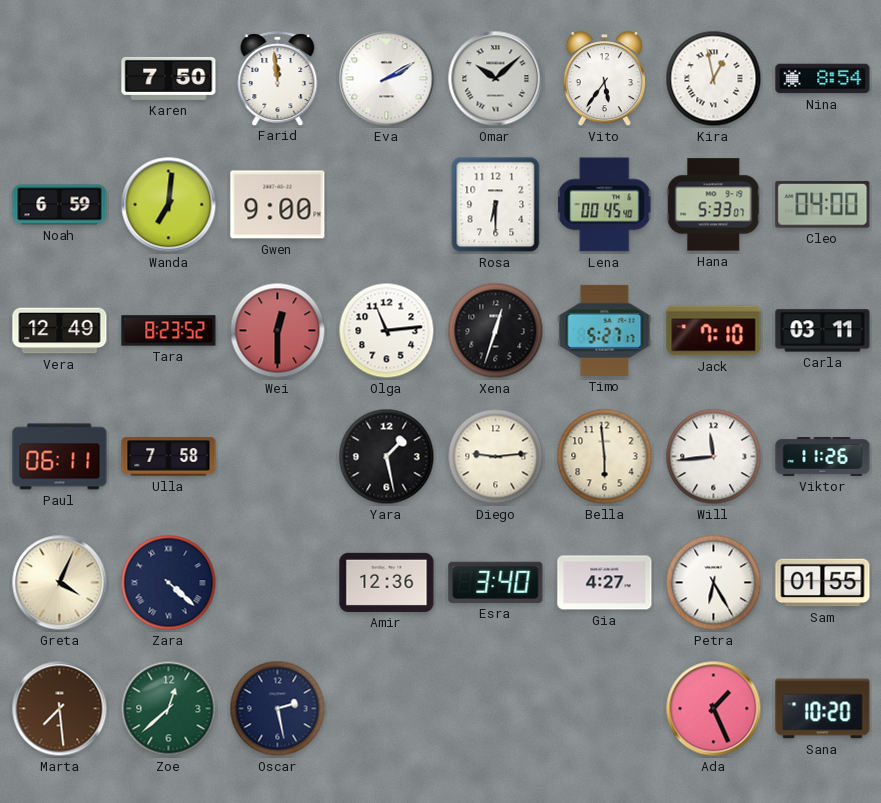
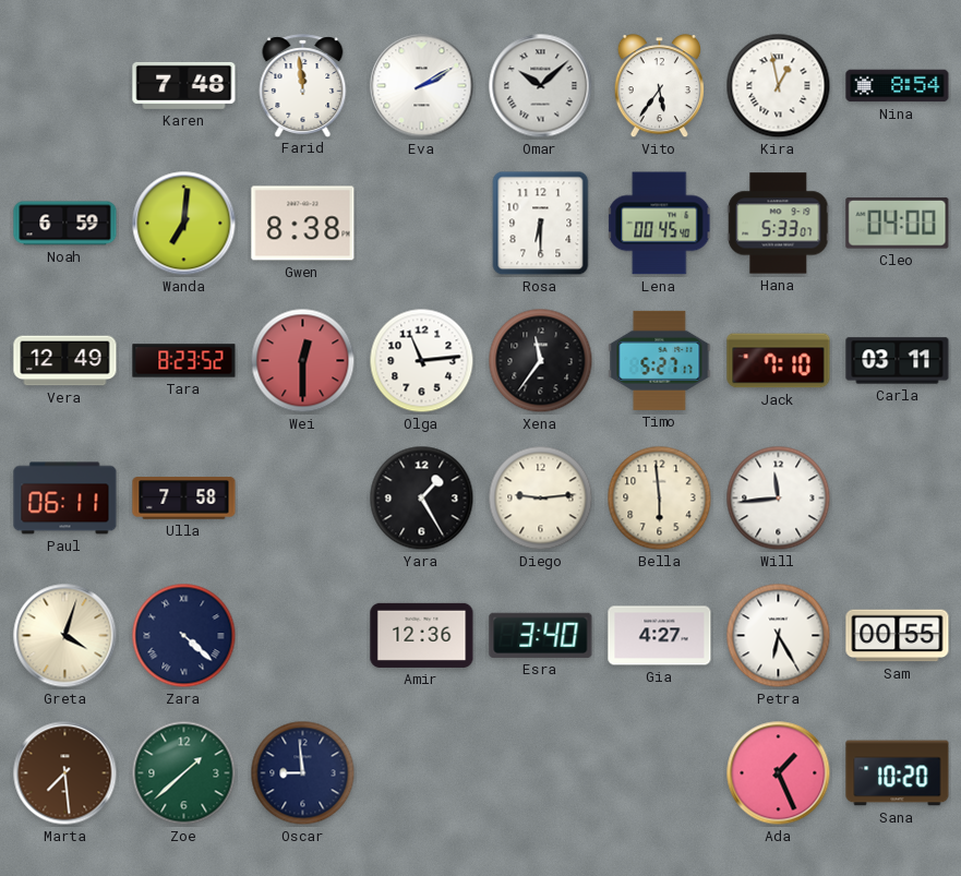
Karen: 7:50 -> 7:48 (184, 85)
Gwen: 9:00 -> 8:38 (303, 224)
Xena: 12:33 -> 11:36 (541, 361)
Yara: 1:28 -> 1:25 (422, 499)
Viktor: 11:26 -> none (823, 457)
Greta: 4:04 -> 4:03 (65, 636)
Sam: 01:55 -> 00:55 (898, 636)
Zoe: 12:38 -> 1:38 (184, 773)
Oscar: 2:28 -> 8:59 (303, 773)
